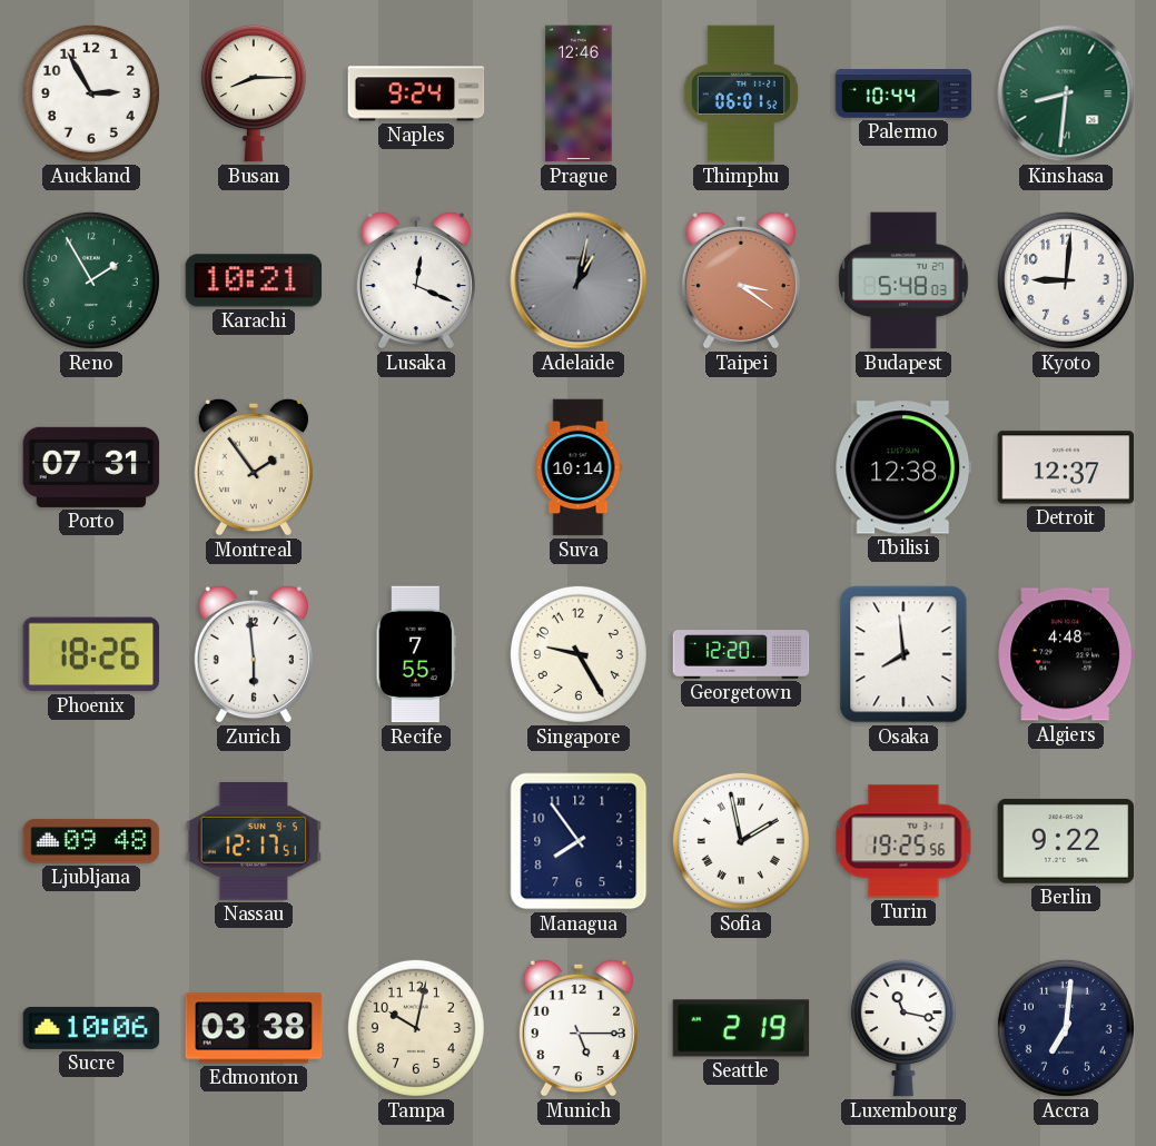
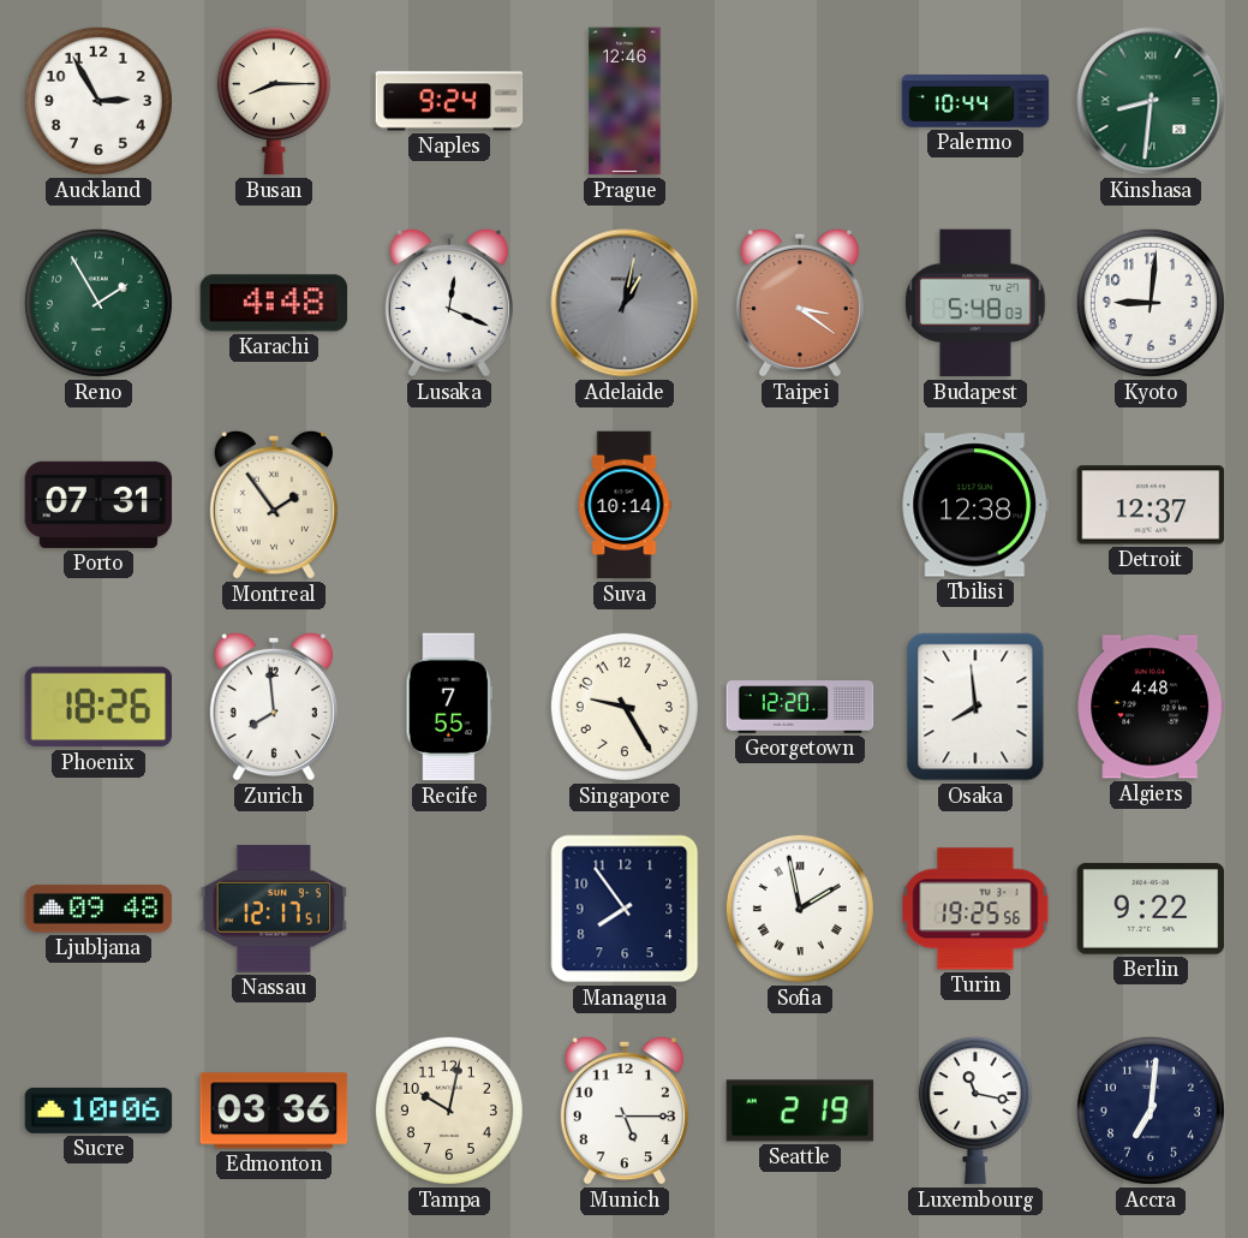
Thimphu: 06:01 -> none (741, 93)
Karachi: 10:21 -> 4:48 (274, 303)
Zurich: 5:59 -> 7:59 (274, 707)
Edmonton: 03:38 -> 03:36 (274, 1111)
